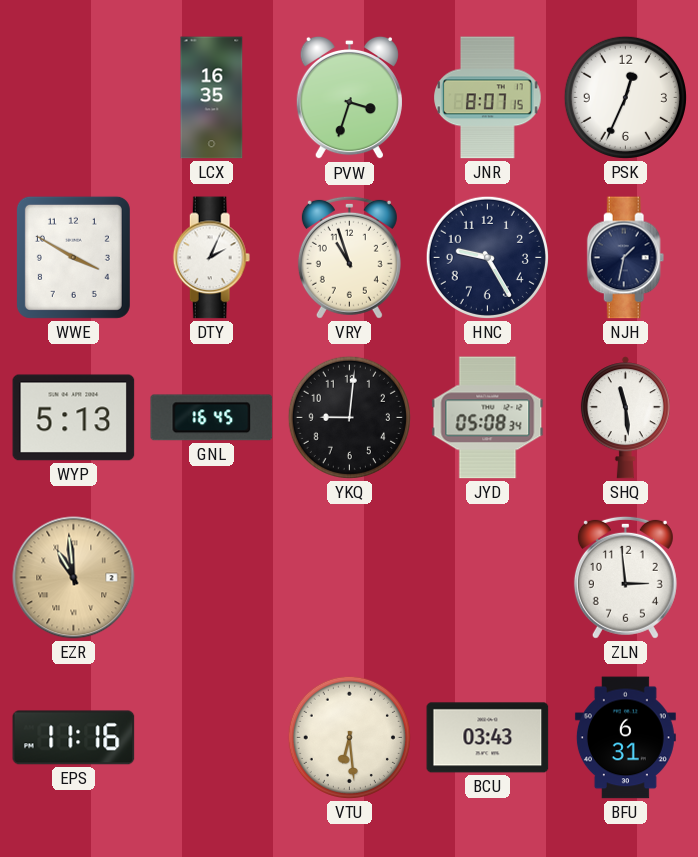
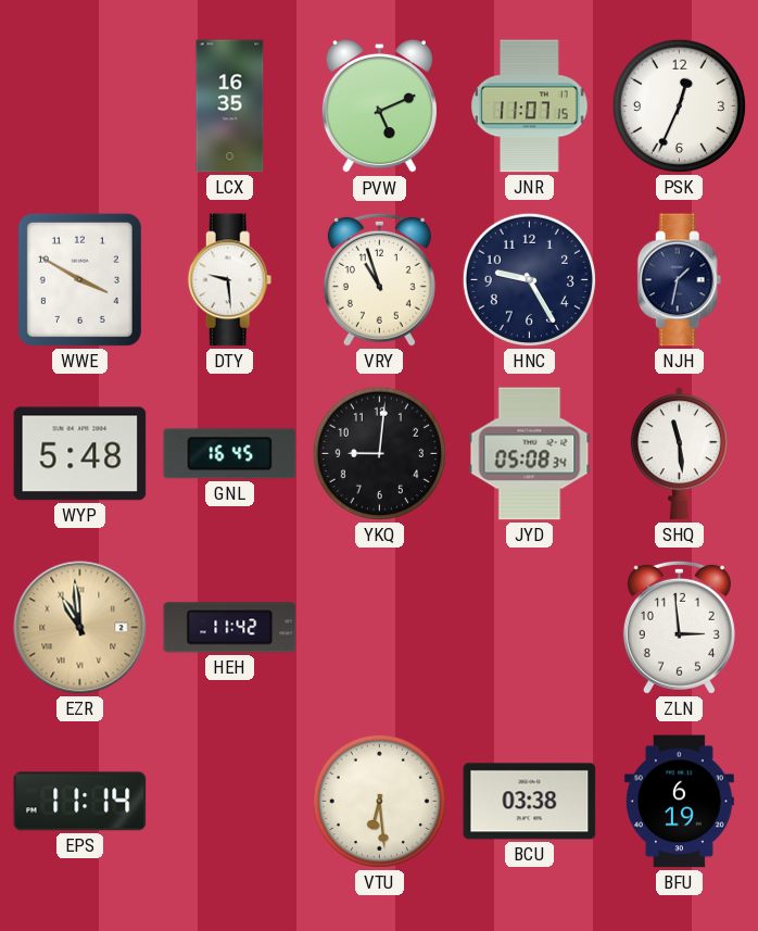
PVW: 3:33 -> 5:11 (379, 106)
JNR: 8:07 -> 11:07 (530, 106)
DTY: 2:04 -> 9:29 (230, 280)
WYP: 5:13 -> 5:48 (80, 454)
HEH: none -> 11:42 (230, 628)
EPS: 11:16 -> 11:14 (80, 802)
BCU: 03:43 -> 03:38 (530, 802)
BFU: 6:31 -> 6:19 (679, 802)
